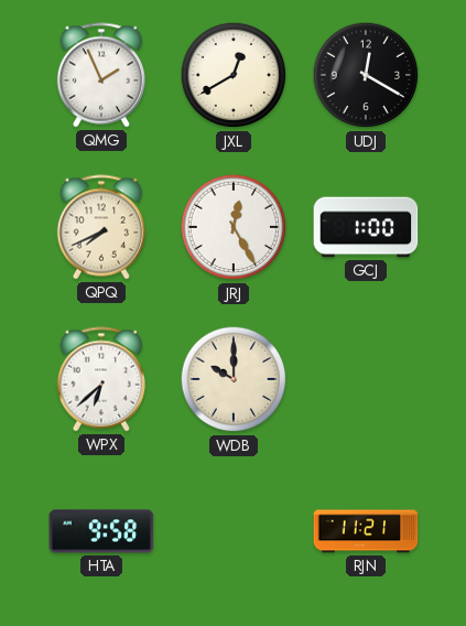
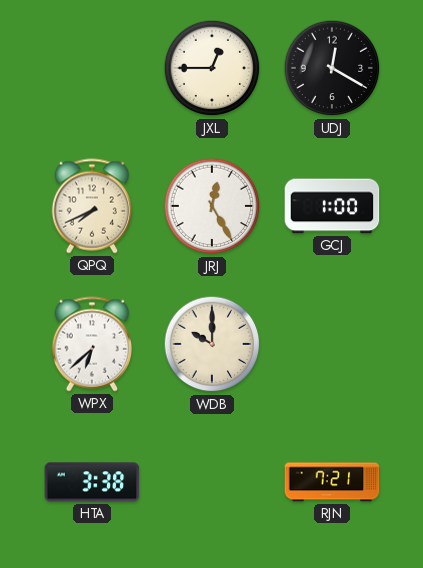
QMG: 1:56 -> none (101, 75)
JXL: 12:40 -> 12:45 (212, 68)
HTA: 9:58 -> 3:38 (92, 482)
RJN: 11:21 -> 7:21 (332, 482)
